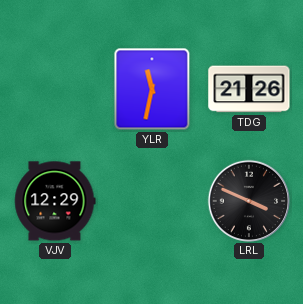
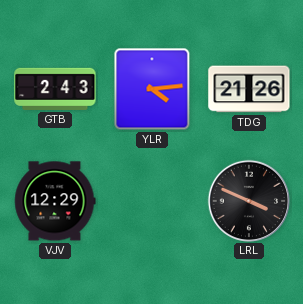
GTB: none -> 2:43 (55, 89)
YLR: 11:32 -> 4:14 (152, 89)
